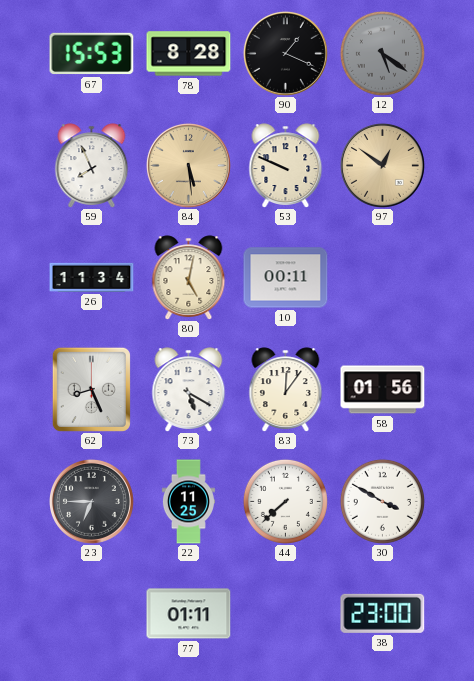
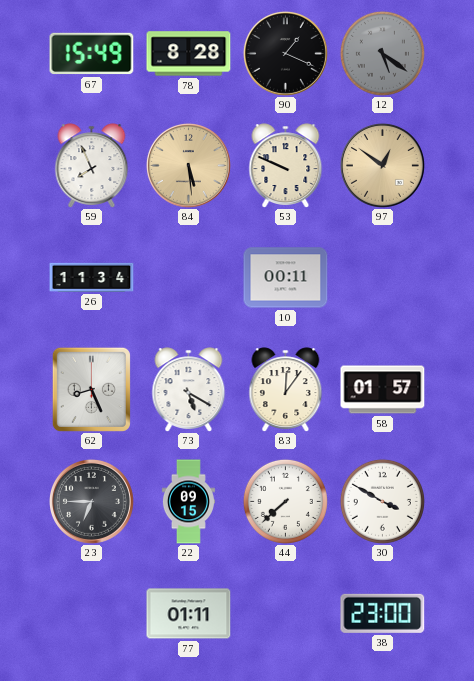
67: 15:53 -> 15:49 (92, 54)
80: 5:02 -> none (189, 278)
58: 01:56 -> 01:57 (383, 390)
22: 11:25 -> 09:15 (188, 502)
